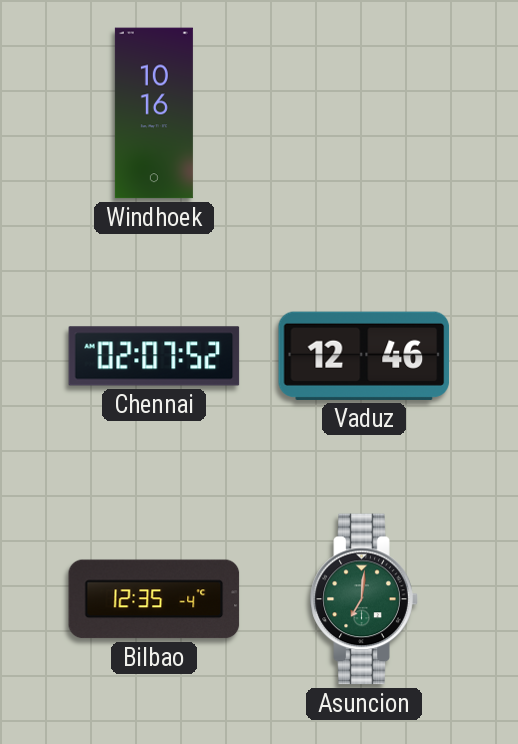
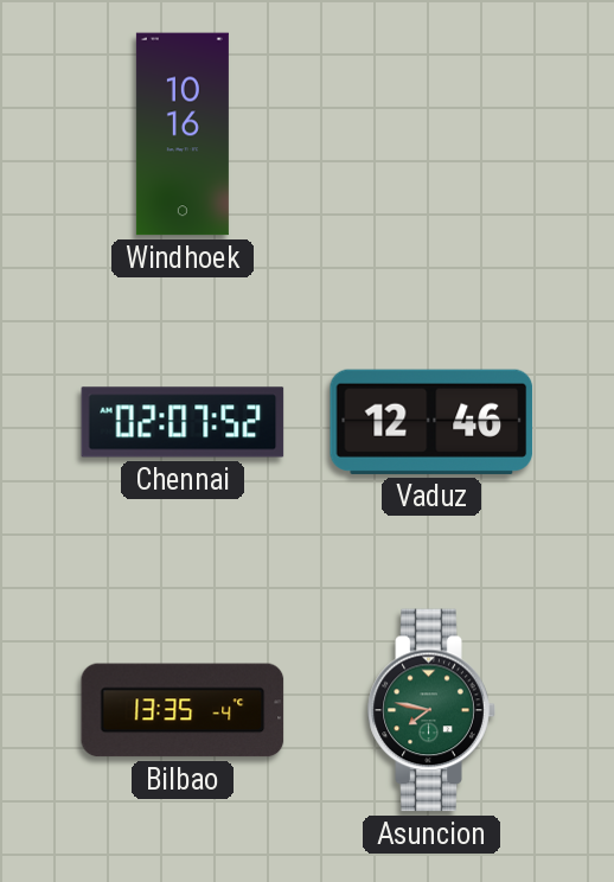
Bilbao: 12:35 -> 13:35 (183, 710)
Asuncion: 7:01 -> 7:47 (431, 710)
